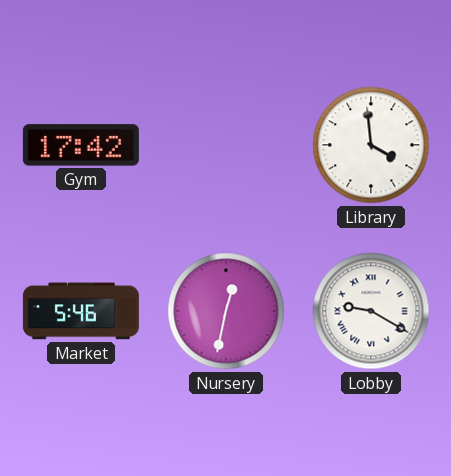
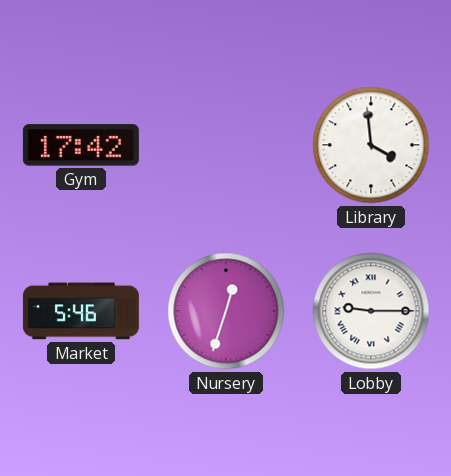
Nursery: 12:32 -> 12:33 (226, 311)
Lobby: 9:20 -> 9:15 (371, 311)
